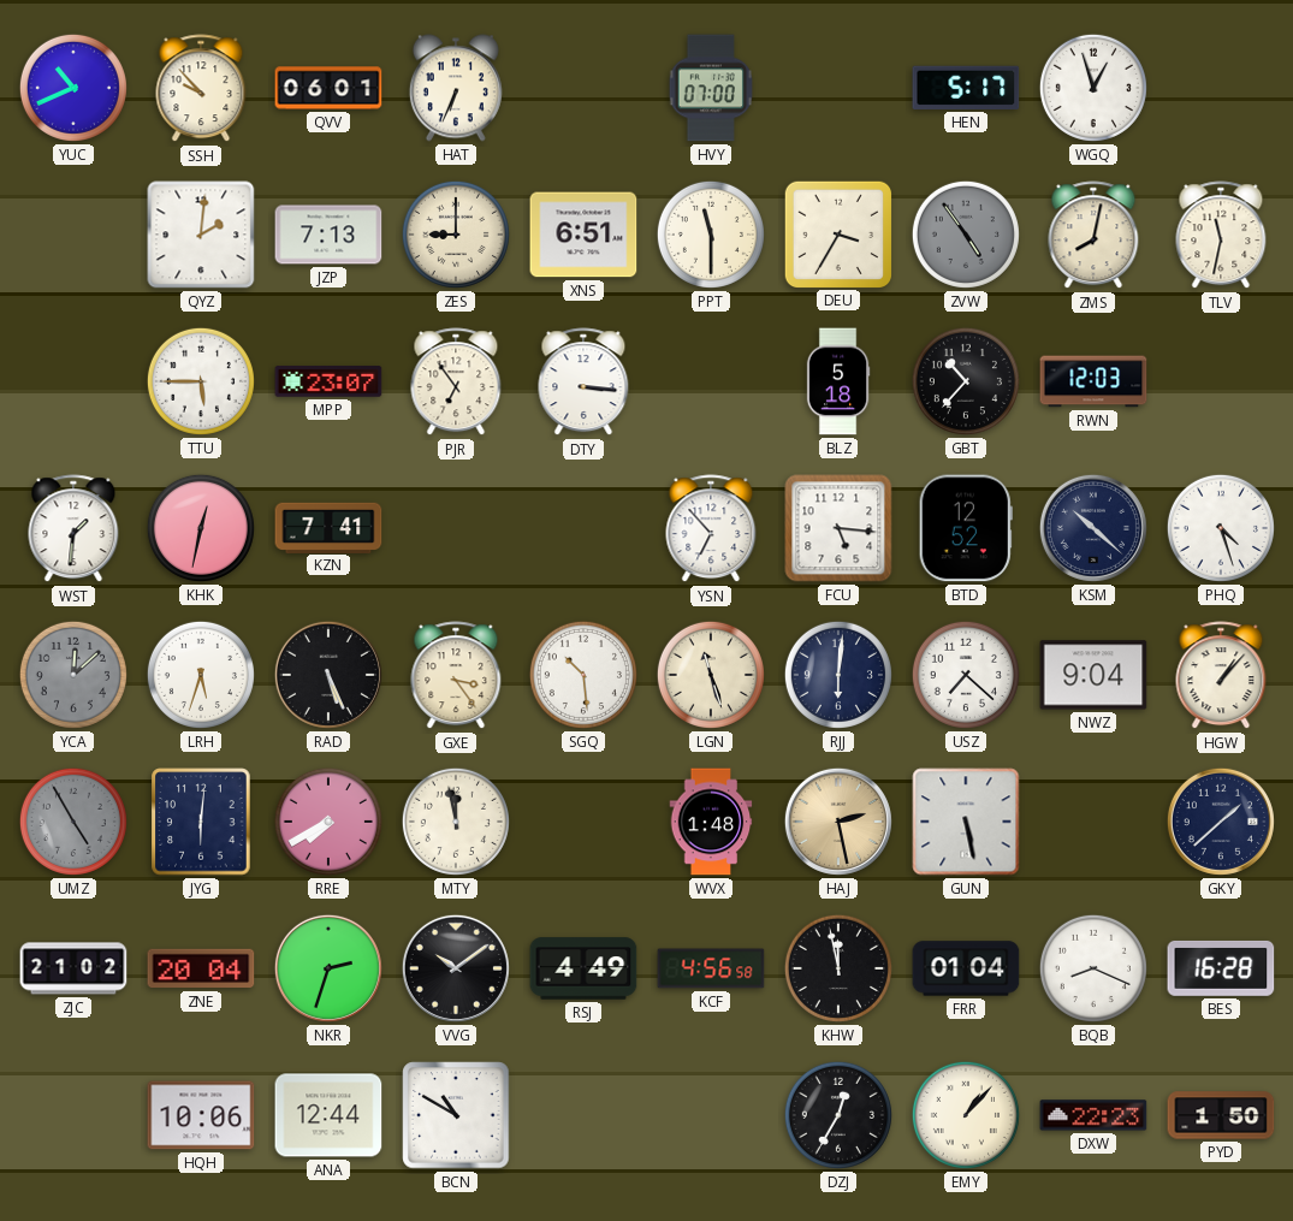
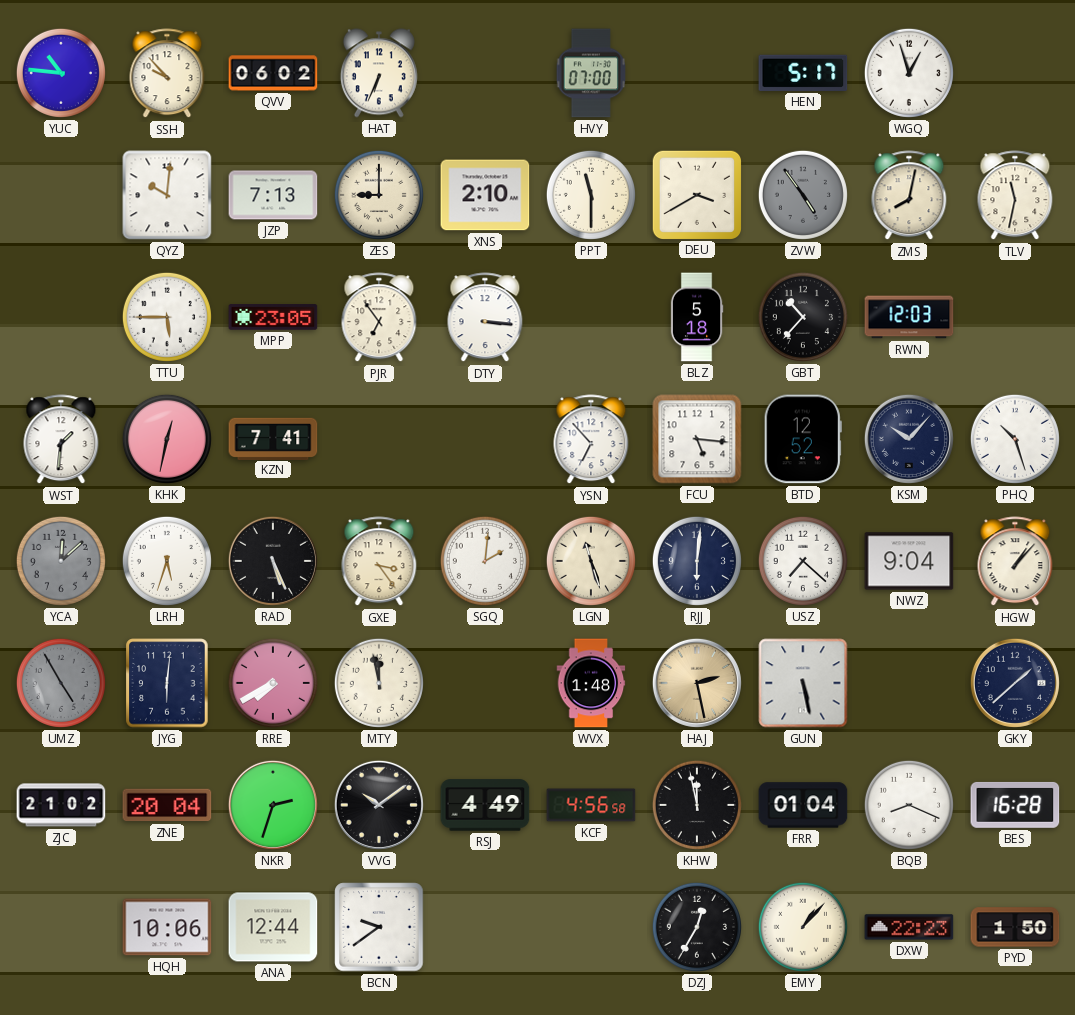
YUC: 10:41 -> 10:46 (61, 73)
QVV: 06:01 -> 06:02 (273, 73)
QYZ: 2:01 -> 10:01 (167, 195)
XNS: 6:51 -> 2:10 (485, 195)
DEU: 3:35 -> 3:40 (696, 194)
MPP: 23:07 -> 23:05 (273, 317)
KSM: 10:22 -> 10:07 (909, 439)
PHQ: 4:27 -> 10:27 (1015, 439)
SGQ: 10:29 -> 2:01 (485, 561)
BCN: 10:50 -> 9:39 (379, 927)
